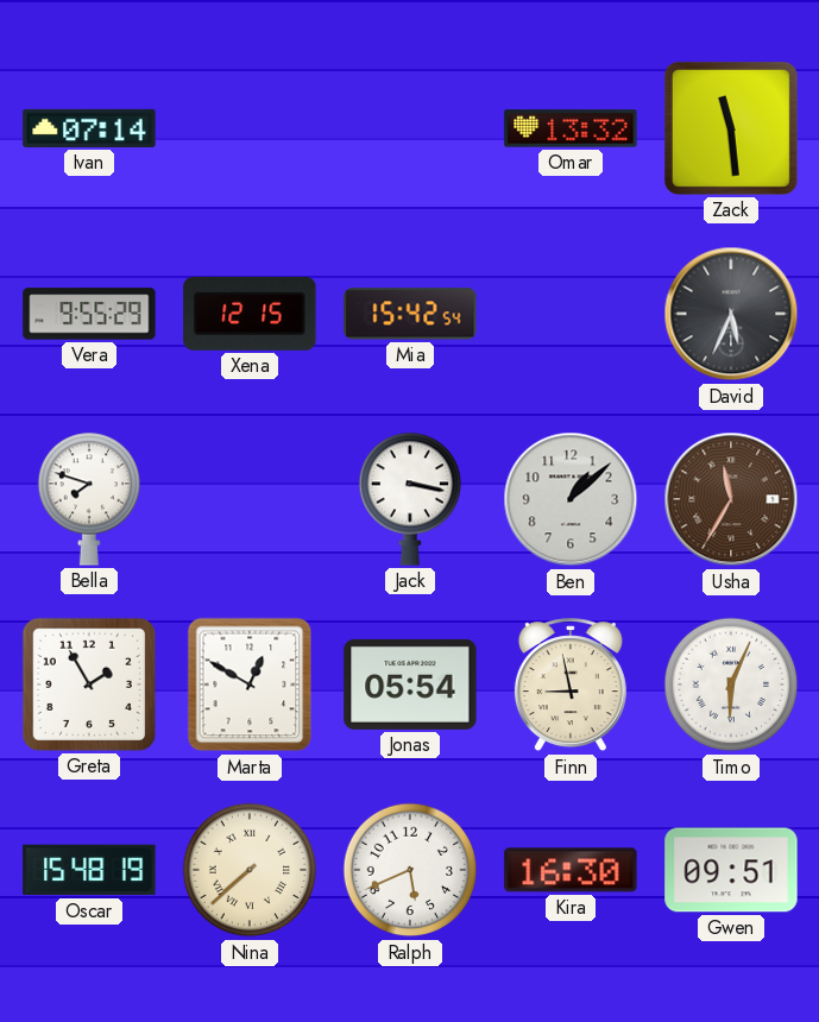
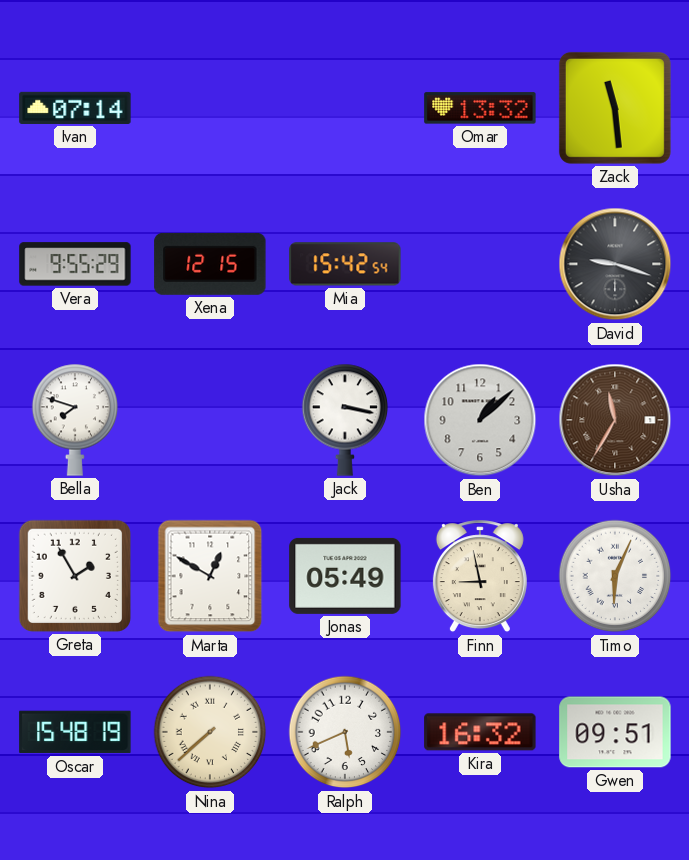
David: 5:34 -> 9:18 (615, 264)
Jonas: 05:54 -> 05:49 (345, 576)
Kira: 16:30 -> 16:32 (480, 732)
